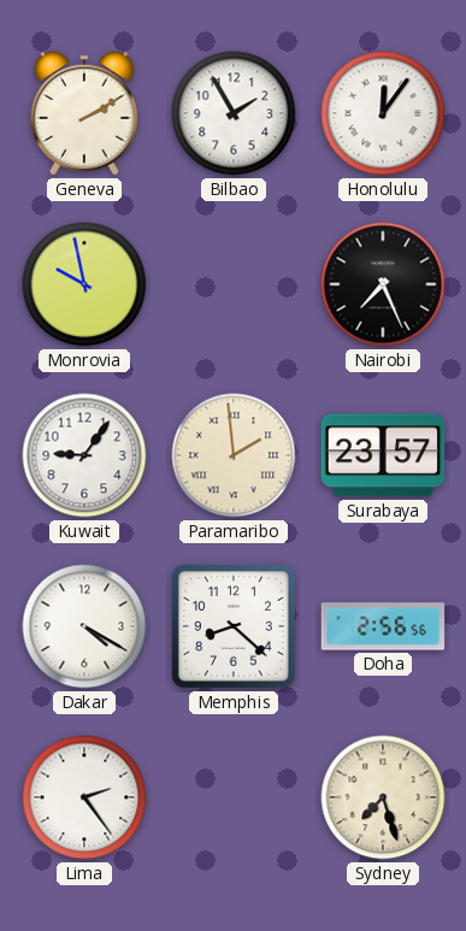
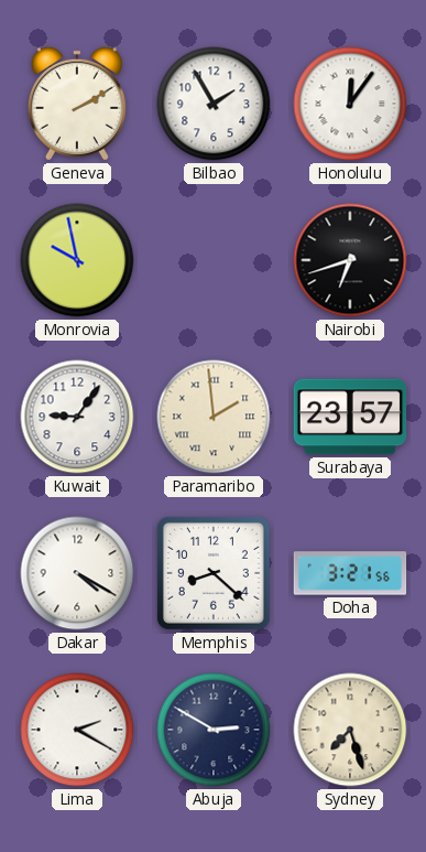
Nairobi: 7:26 -> 6:42 (350, 260)
Doha: 2:56 -> 3:21 (350, 573)
Lima: 2:24 -> 2:20 (77, 730)
Abuja: none -> 2:50 (214, 730)
